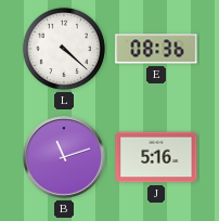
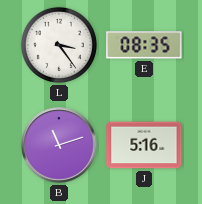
L: 4:22 -> 3:24 (59, 45)
E: 08:36 -> 08:35 (144, 45)
